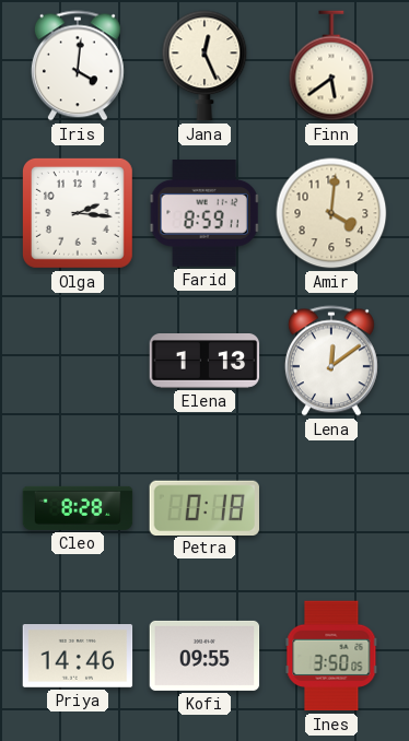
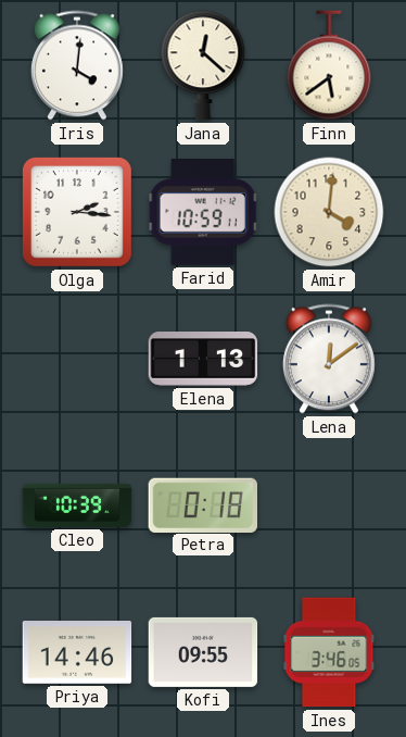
Jana: 12:26 -> 12:22 (203, 65)
Farid: 8:59 -> 10:59 (203, 213)
Cleo: 8:28 -> 10:39 (77, 505)
Ines: 3:50 -> 3:46 (329, 652)
